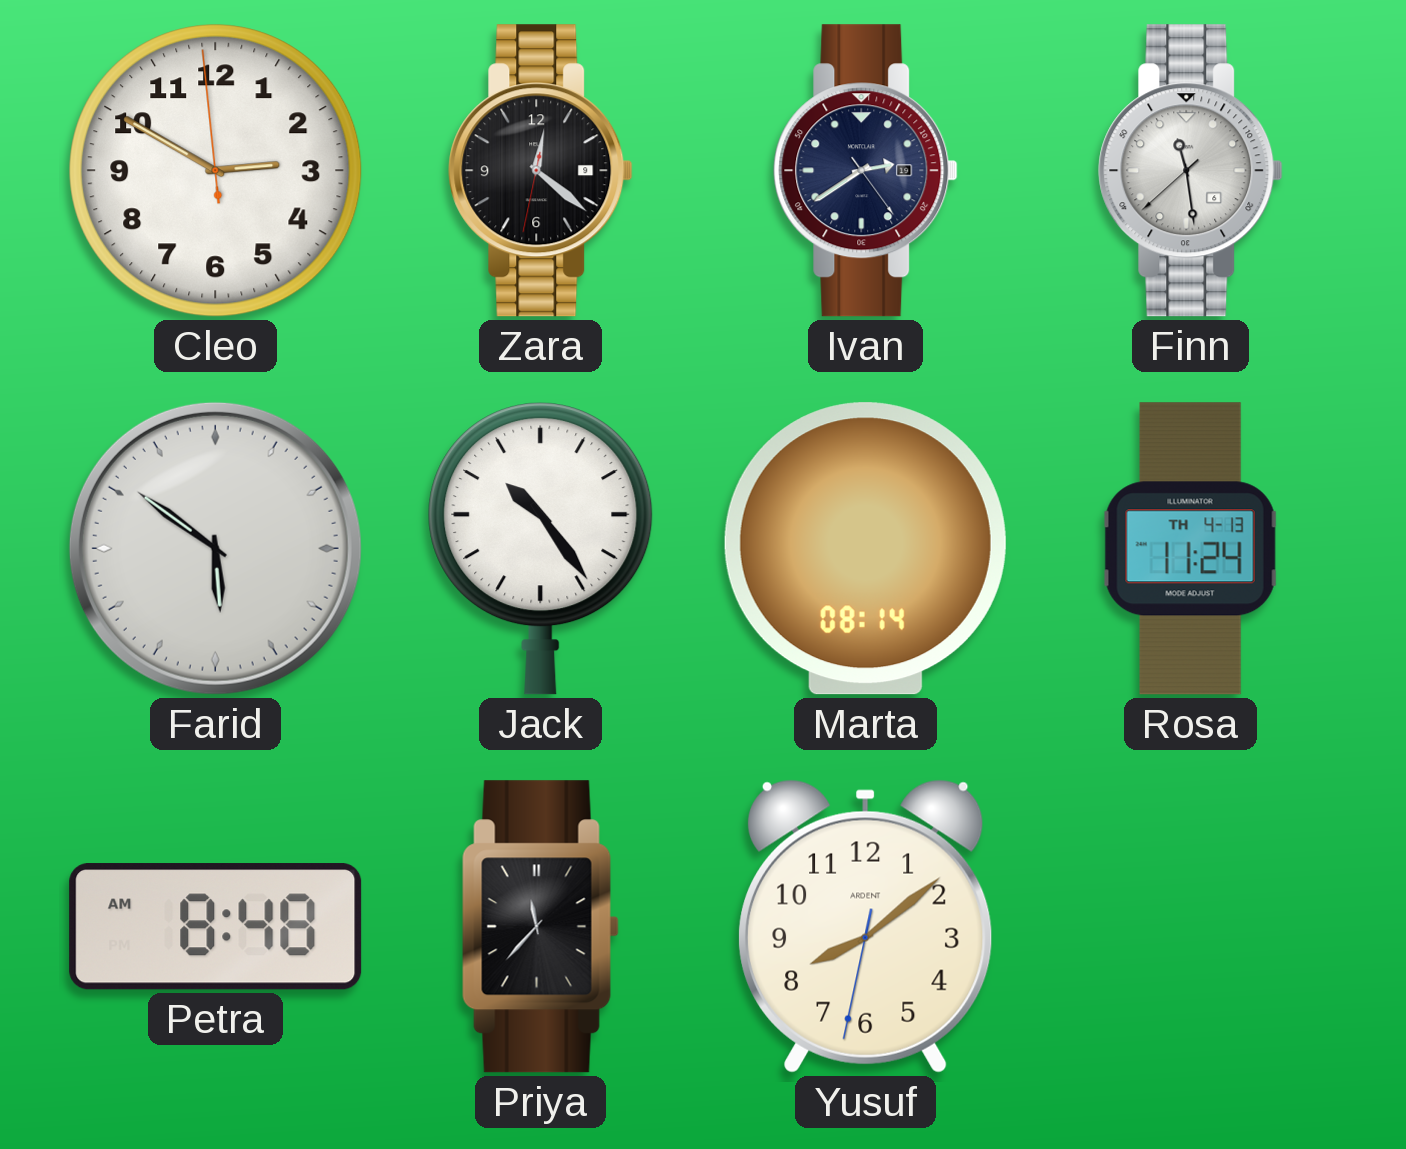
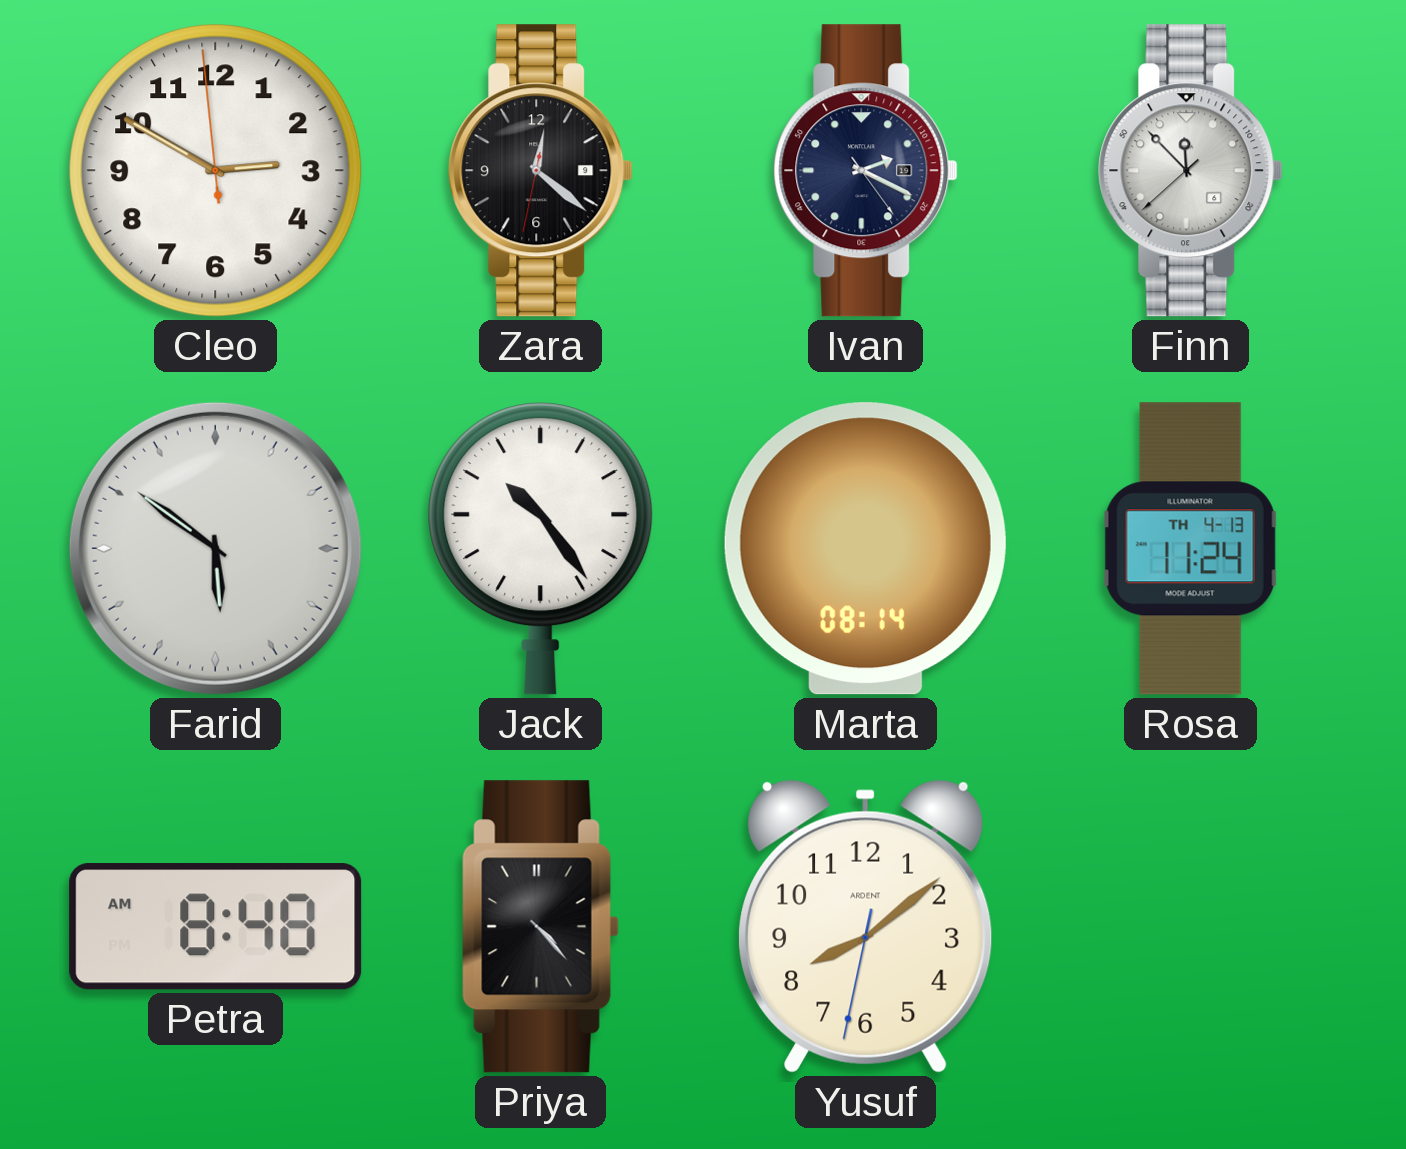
Ivan: 2:39 -> 2:19 (866, 171)
Finn: 11:28 -> 11:52 (1191, 171)
Priya: 11:37 -> 4:23 (540, 927)
